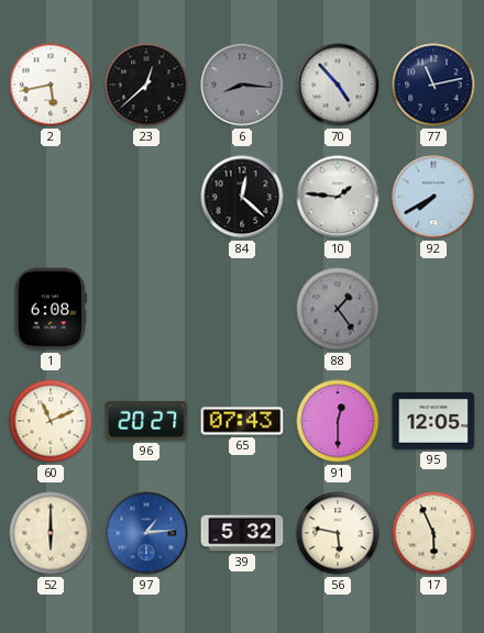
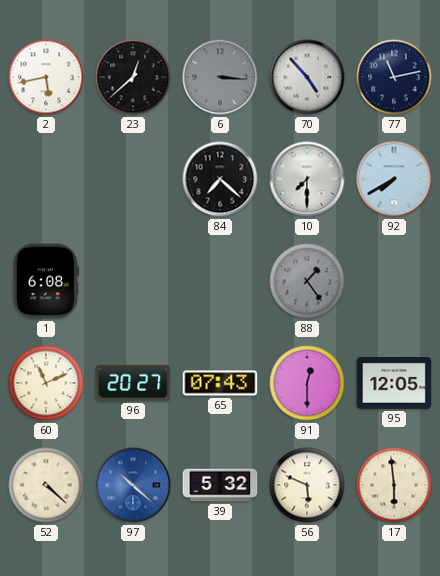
6: 8:16 -> 3:16 (220, 77)
84: 12:22 -> 7:22 (220, 179)
10: 1:46 -> 7:30 (307, 179)
52: 6:00 -> 4:22 (46, 485)
97: 1:14 -> 10:22 (133, 485)
56: 5:47 -> 5:49 (307, 485)
17: 5:56 -> 5:59 (394, 485)
